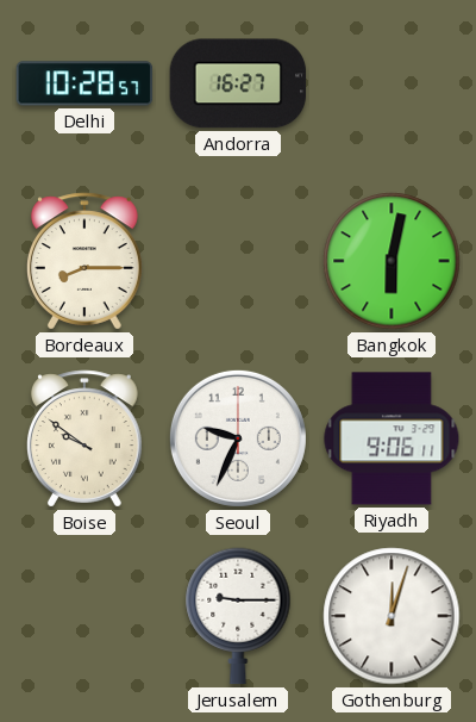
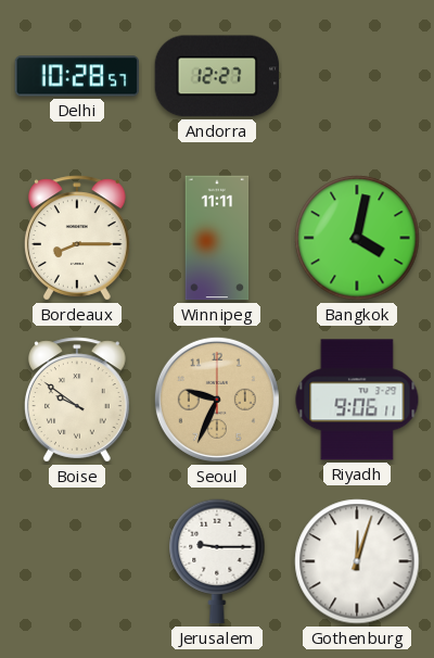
Andorra: 16:27 -> 12:27 (217, 76)
Winnipeg: none -> 11:11 (217, 238)
Bangkok: 6:02 -> 4:02 (357, 238)
Seoul dial: white -> champagne (217, 400)
